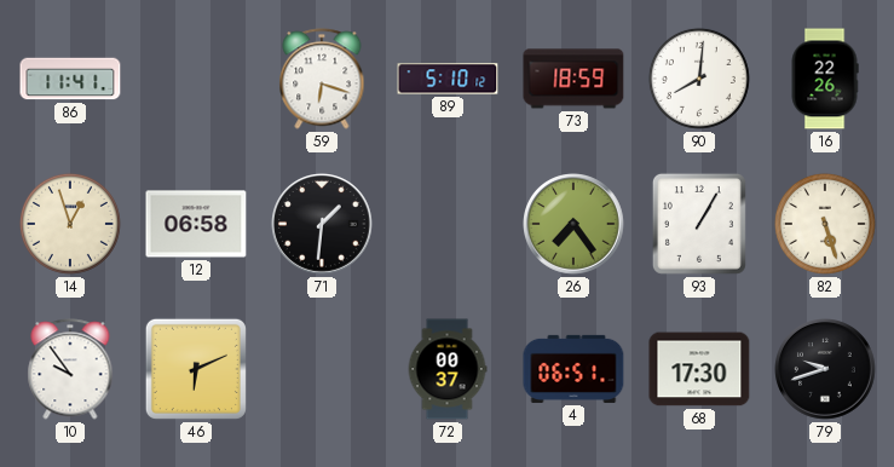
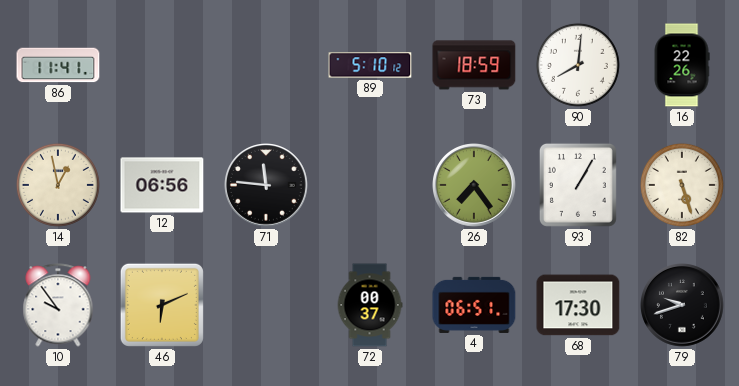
59: 6:18 -> none (322, 79)
14: 12:57 -> 12:58 (58, 185)
12: 06:58 -> 06:56 (162, 185)
71: 1:31 -> 11:46 (267, 186)
